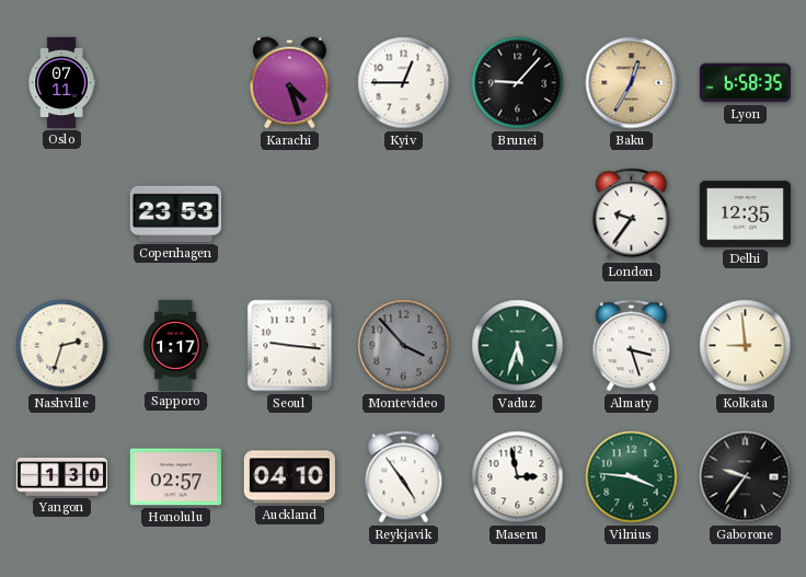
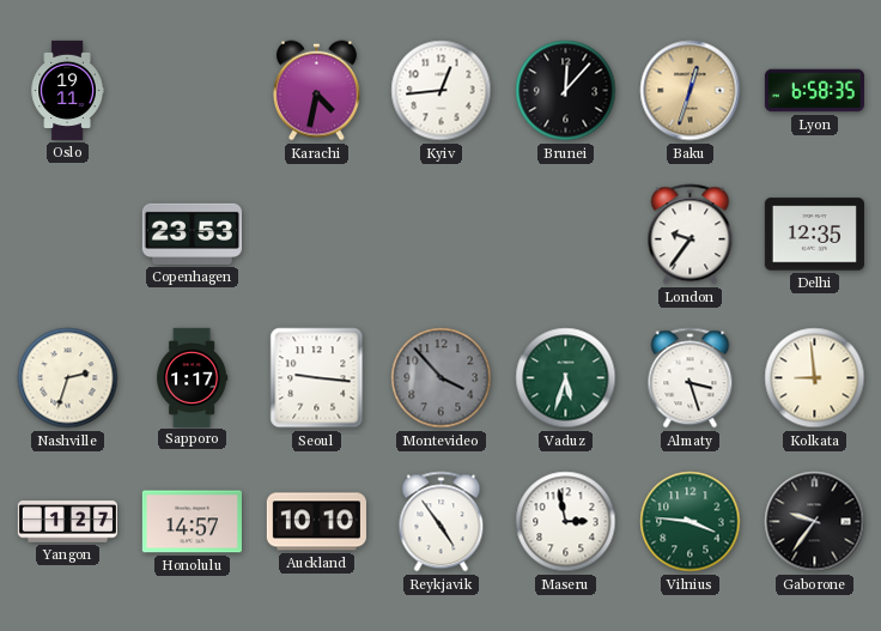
Oslo: 07:11 -> 19:11 (67, 90)
Karachi: 4:27 -> 4:32 (316, 91)
Kyiv: 12:45 -> 12:44 (442, 91)
Brunei: 9:07 -> 12:07 (566, 91)
Baku: 12:35 -> 12:33 (691, 91)
Yangon: 1:30 -> 1:27 (67, 522)
Honolulu: 02:57 -> 14:57 (192, 522)
Auckland: 04:10 -> 10:10 (316, 522)
